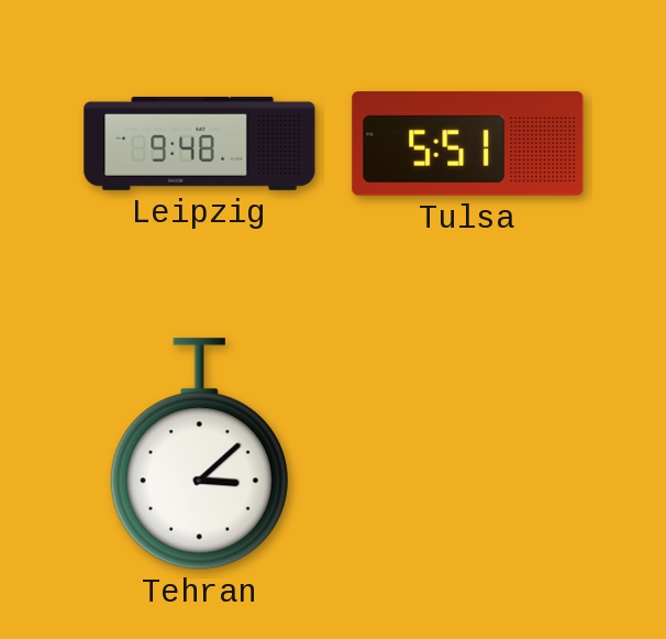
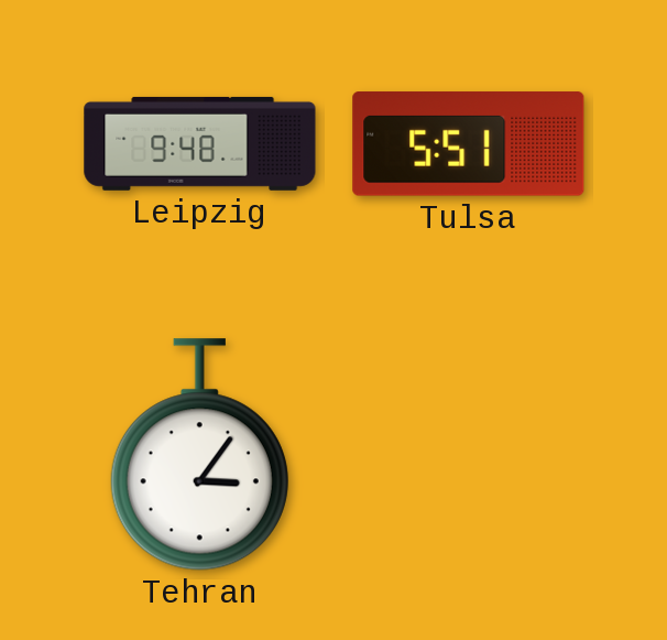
Tehran: 3:08 -> 3:06 (199, 455)
